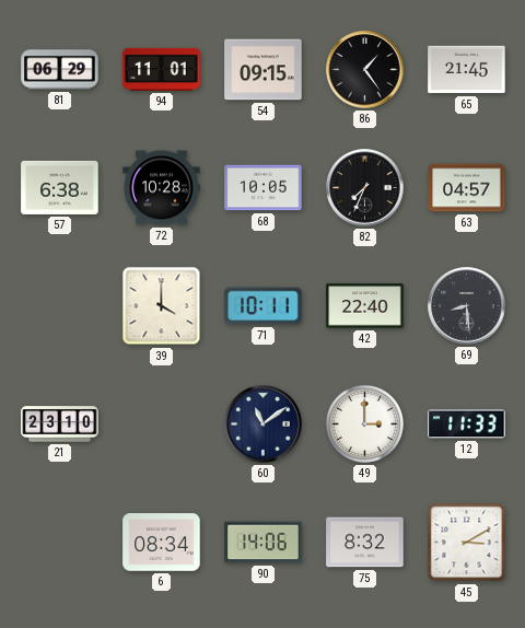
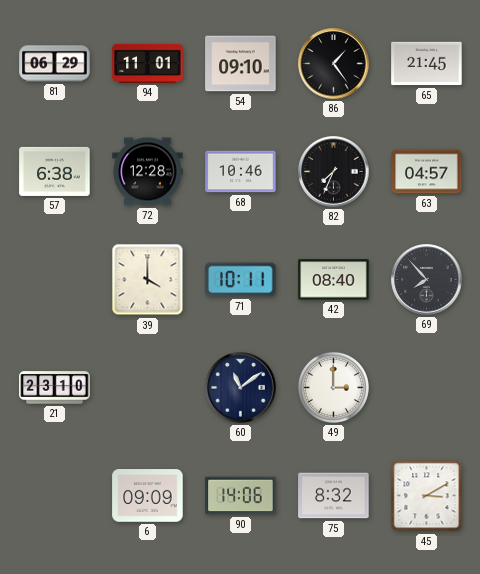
54: 09:15 -> 09:10 (241, 64)
72: 10:28 -> 12:28 (148, 172)
68: 10:05 -> 10:46 (241, 172)
42: 22:40 -> 08:40 (334, 280)
69: 8:29 -> 7:53 (427, 280)
12: 11:33 -> none (467, 425)
6: 08:34 -> 09:09 (148, 496)
